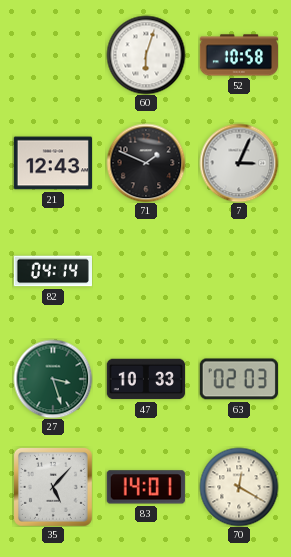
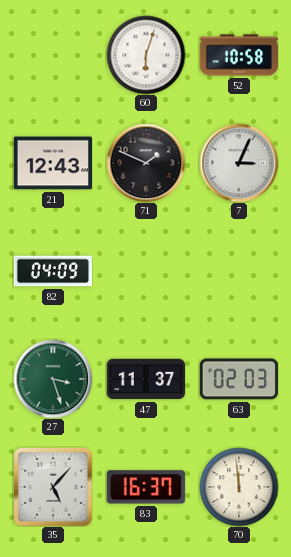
82: 04:14 -> 04:09 (52, 271)
47: 10:33 -> 11:37 (145, 379)
83: 14:01 -> 16:37 (146, 487)
70: 12:20 -> 11:59 (239, 487)
